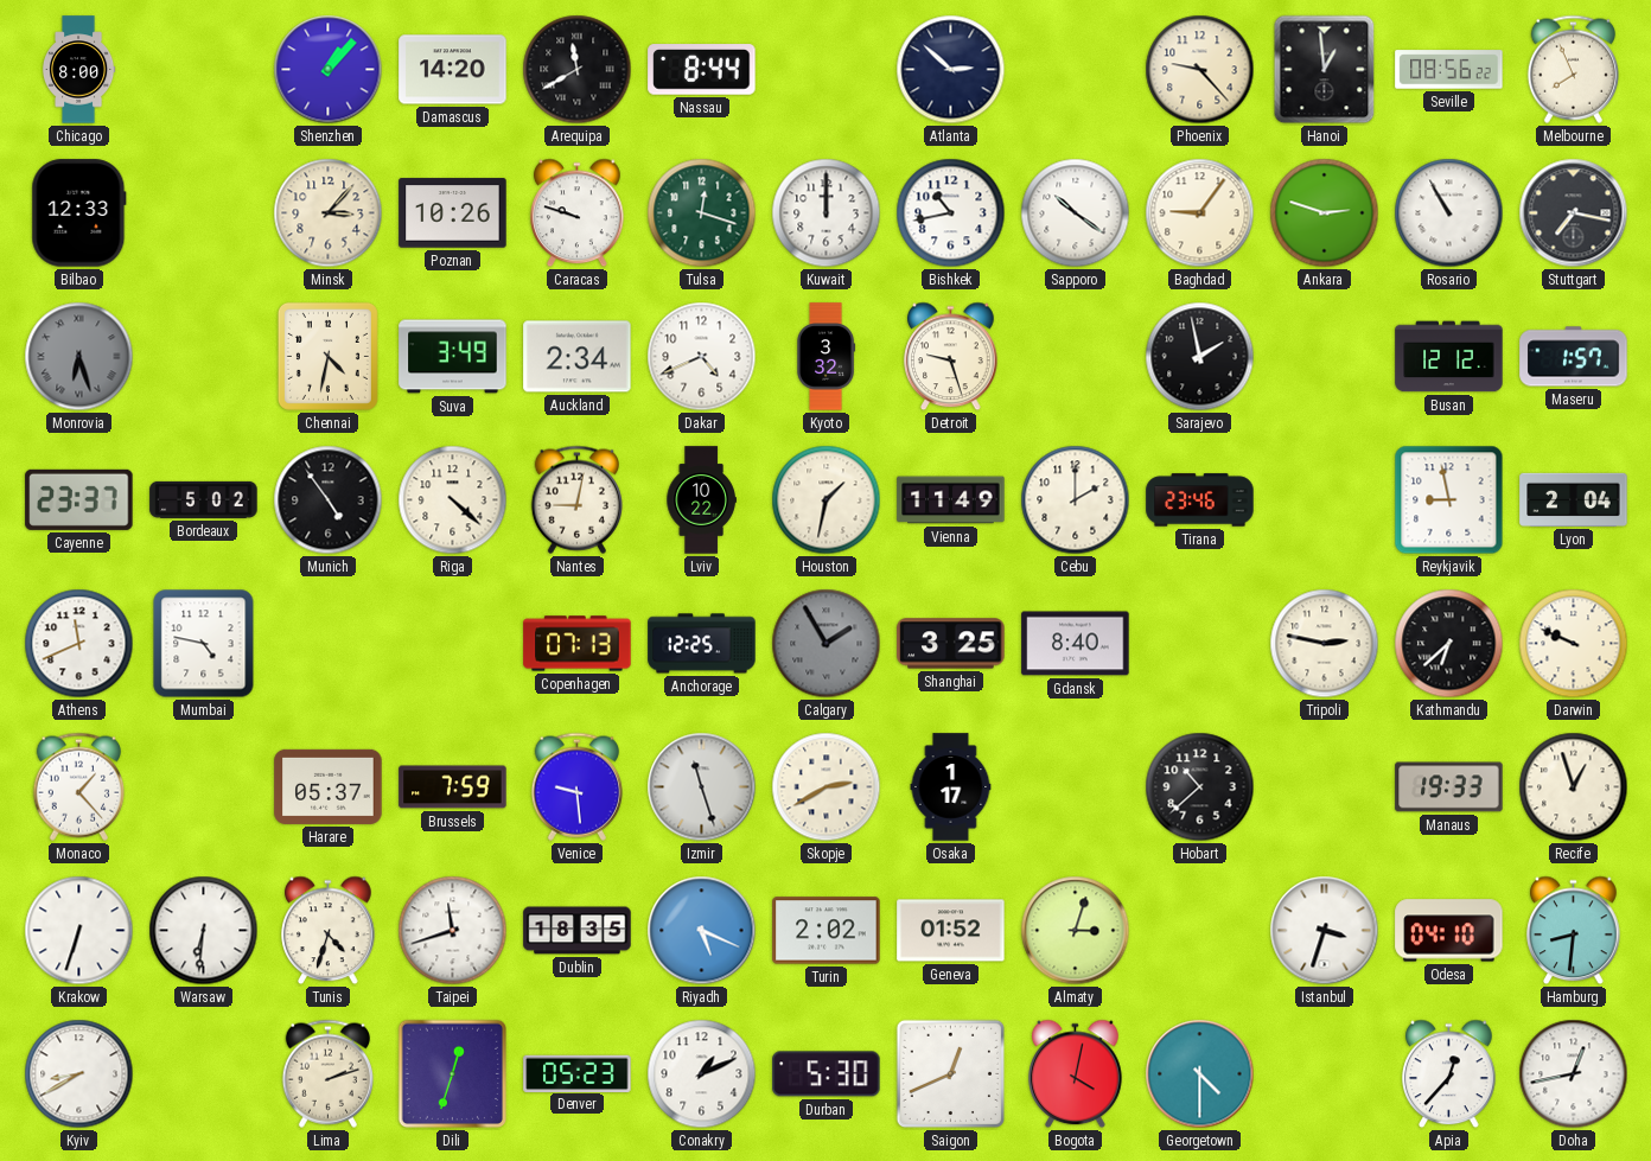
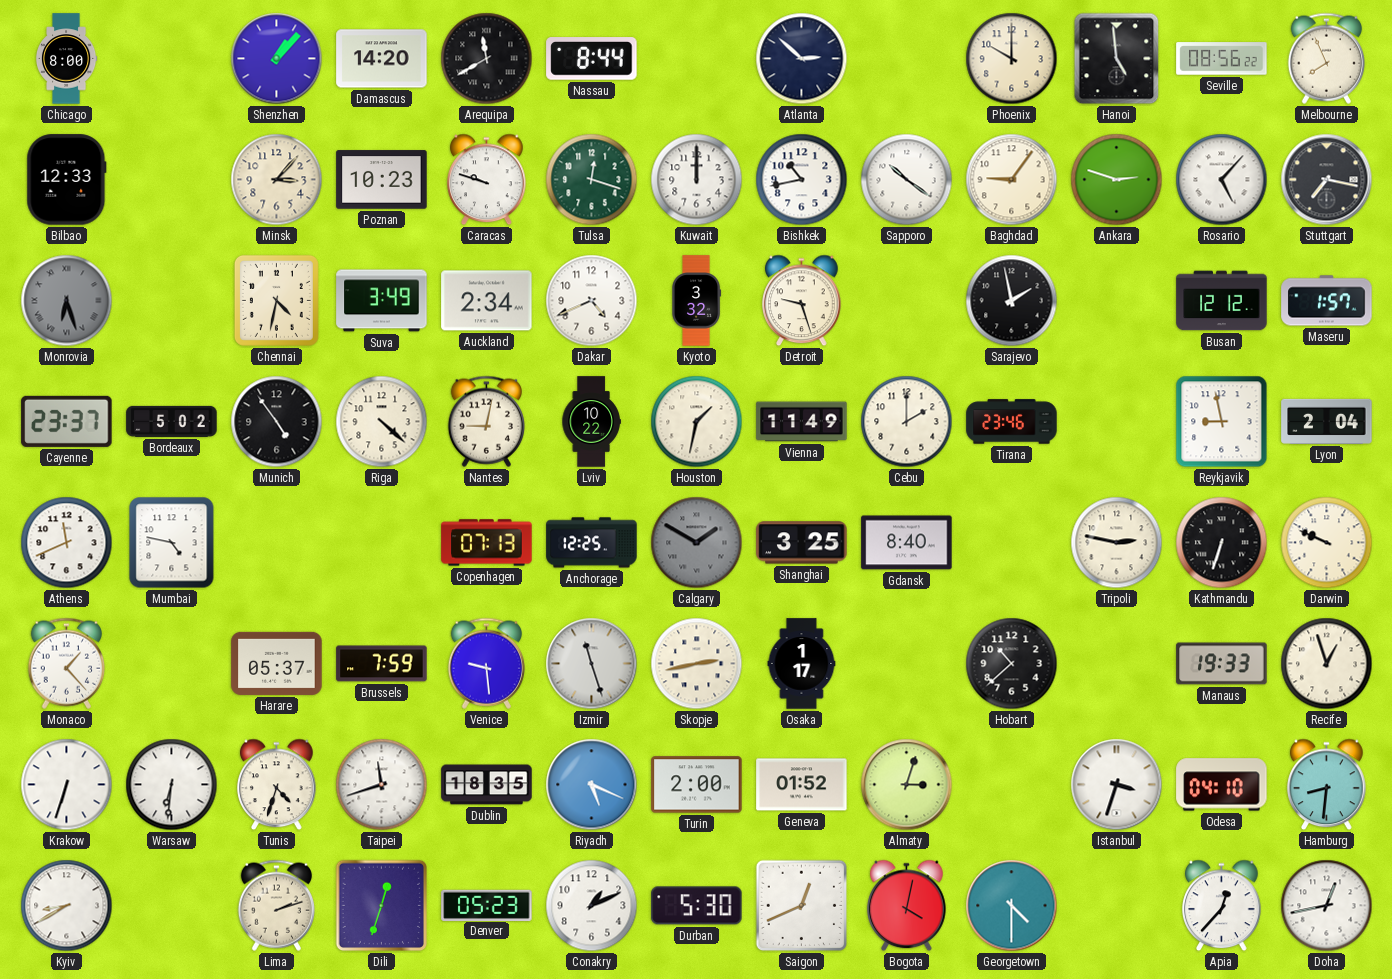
Phoenix: 9:23 -> 10:00 (1012, 59)
Hanoi: 12:59 -> 4:59 (1117, 59)
Poznan: 10:26 -> 10:23 (382, 180)
Rosario: 10:55 -> 5:07 (1222, 180)
Calgary: 1:55 -> 1:50 (697, 543)
Kathmandu: 6:38 -> 6:33 (1222, 543)
Skopje: 2:40 -> 2:43 (697, 664)
Turin: 2:02 -> 2:00 (697, 785)
